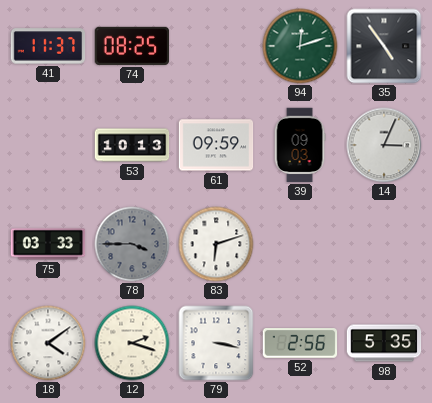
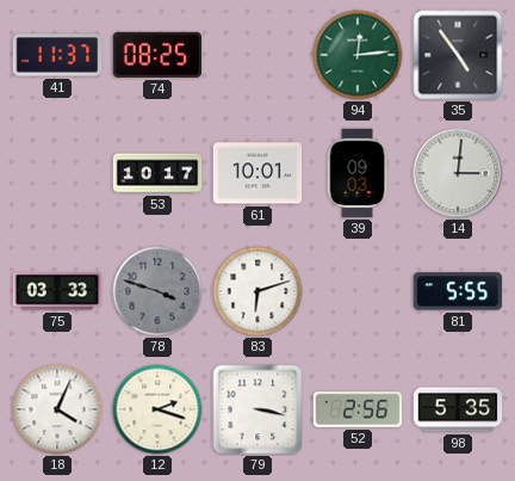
94: 12:12 -> 12:14 (358, 55)
53: 10:13 -> 10:17 (157, 173)
61: 09:59 -> 10:01 (257, 173)
14: 3:04 -> 3:01 (458, 173)
78: 3:45 -> 3:48 (157, 291)
81: none -> 5:55 (458, 291)
18: 4:09 -> 4:04 (57, 409)
